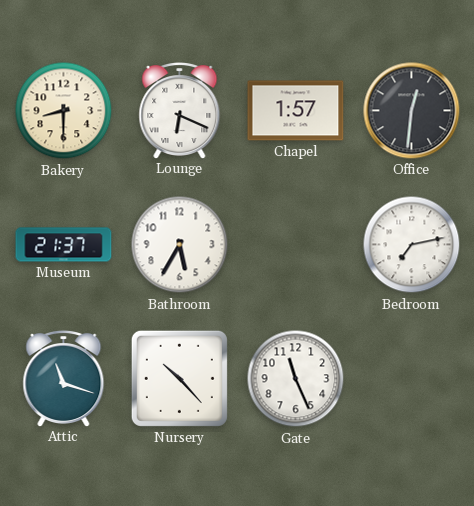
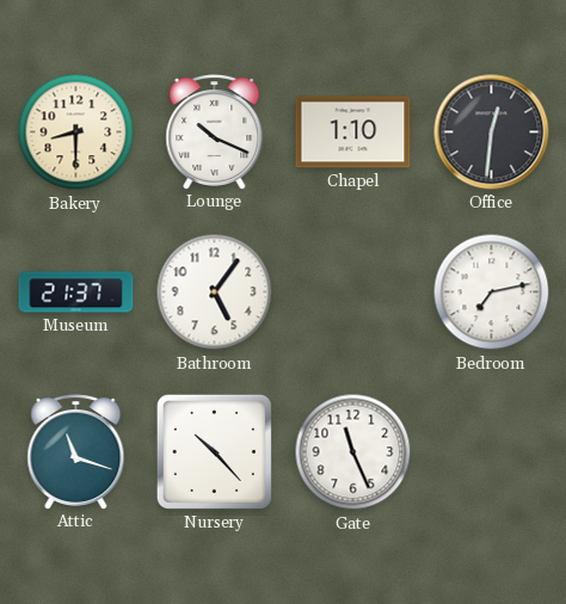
Lounge: 6:19 -> 10:19 (215, 132)
Chapel: 1:57 -> 1:10 (353, 132)
Bathroom: 5:35 -> 5:06 (215, 292)
